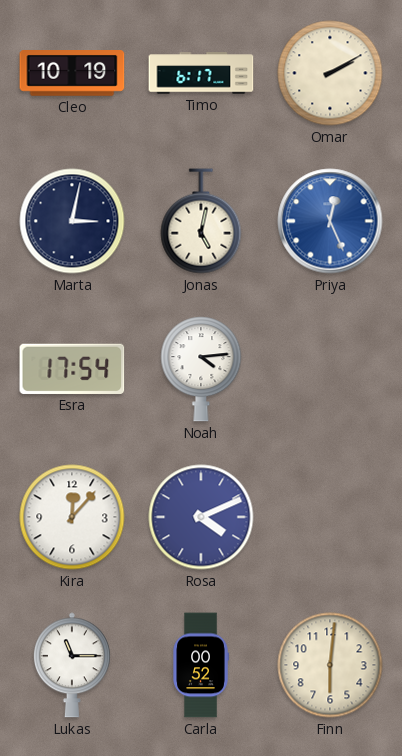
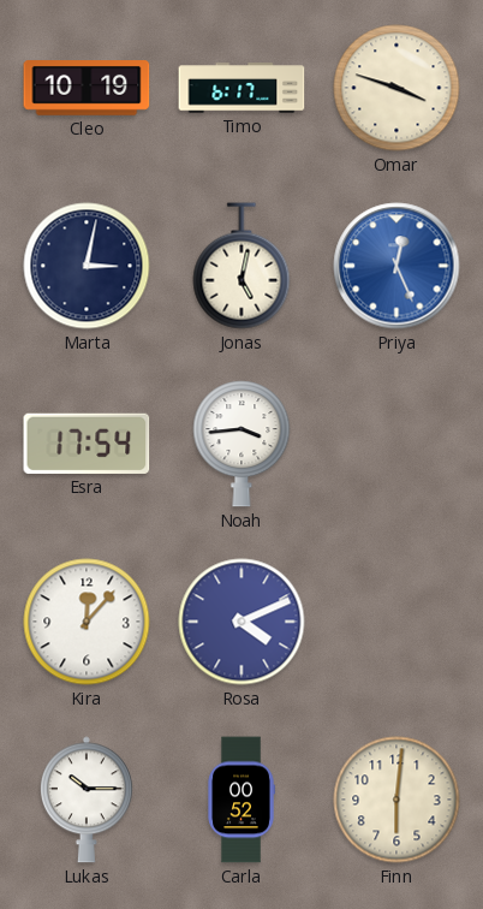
Omar: 2:10 -> 3:48 (396, 88)
Noah: 4:14 -> 3:44 (241, 444)
Lukas: 11:15 -> 10:15 (87, 800)
